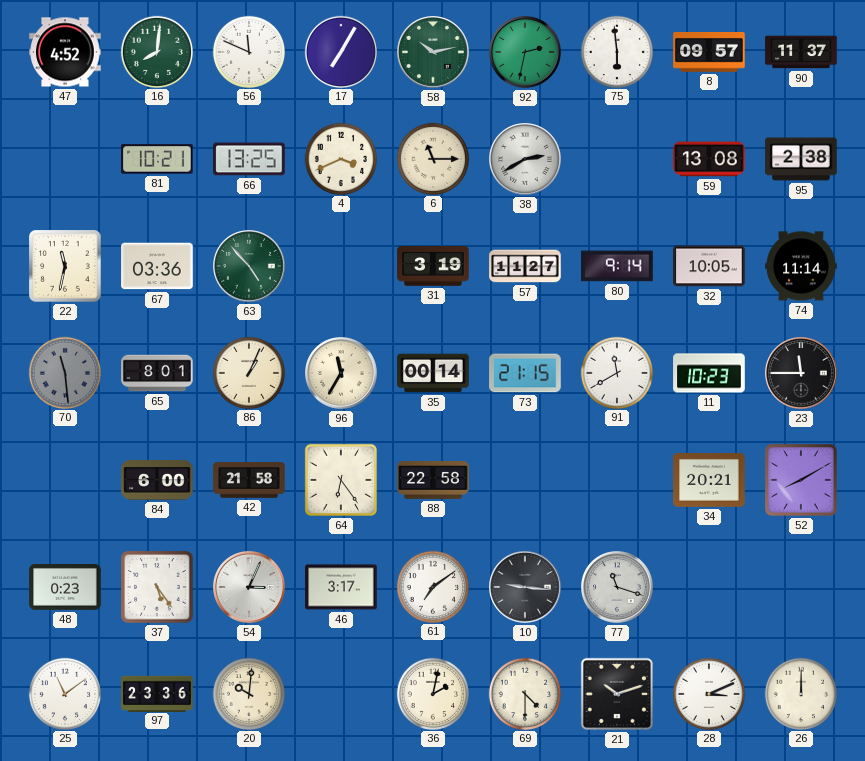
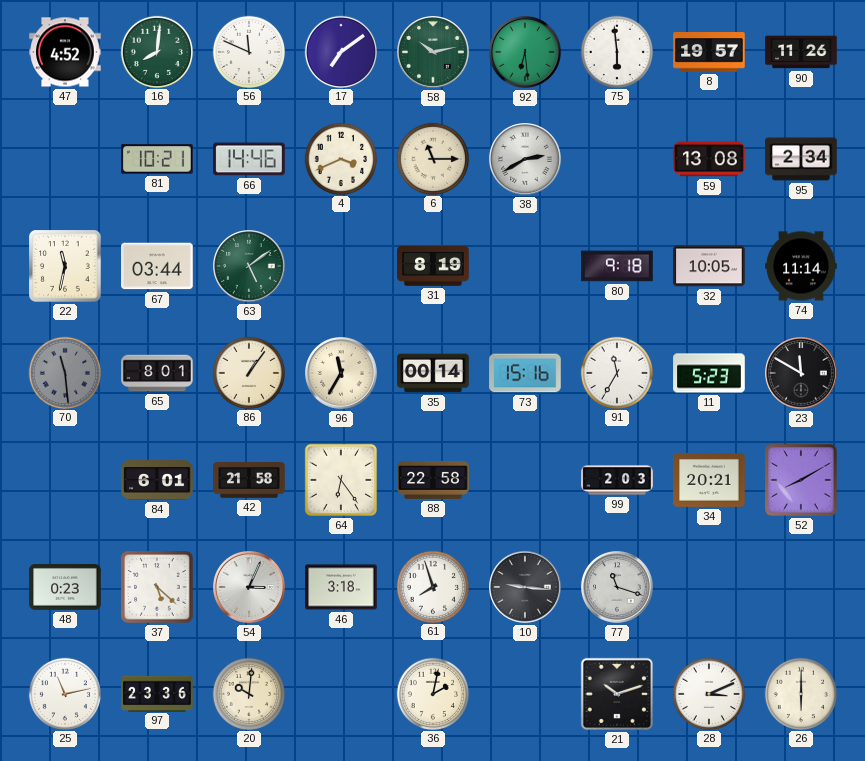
17: 7:05 -> 7:09 (340, 51)
92: 2:32 -> 6:29 (525, 52)
8: 09:57 -> 19:57 (709, 52)
90: 11:37 -> 11:26 (801, 52)
66: 13:25 -> 14:46 (249, 159)
95: 2:38 -> 2:34 (801, 159)
67: 03:36 -> 03:44 (157, 266)
63: 4:53 -> 5:09 (249, 266)
31: 3:19 -> 8:19 (433, 266)
57: 11:27 -> none (525, 266)
80: 9:14 -> 9:18 (617, 266)
86: 1:04 -> 1:06 (248, 372)
73: 21:15 -> 15:16 (525, 373)
91: 11:40 -> 11:35 (616, 372)
11: 10:23 -> 5:23 (709, 373)
23: 11:45 -> 11:50 (801, 373)
84: 6:00 -> 6:01 (157, 480)
99: none -> 2:03 (617, 480)
37: 5:24 -> 5:22 (157, 587)
46: 3:17 -> 3:18 (341, 587)
61: 7:09 -> 7:57 (432, 586)
25: 11:09 -> 11:13 (64, 693)
69: 4:30 -> none (524, 693)
26: 12:00 -> 6:00 (800, 693)
